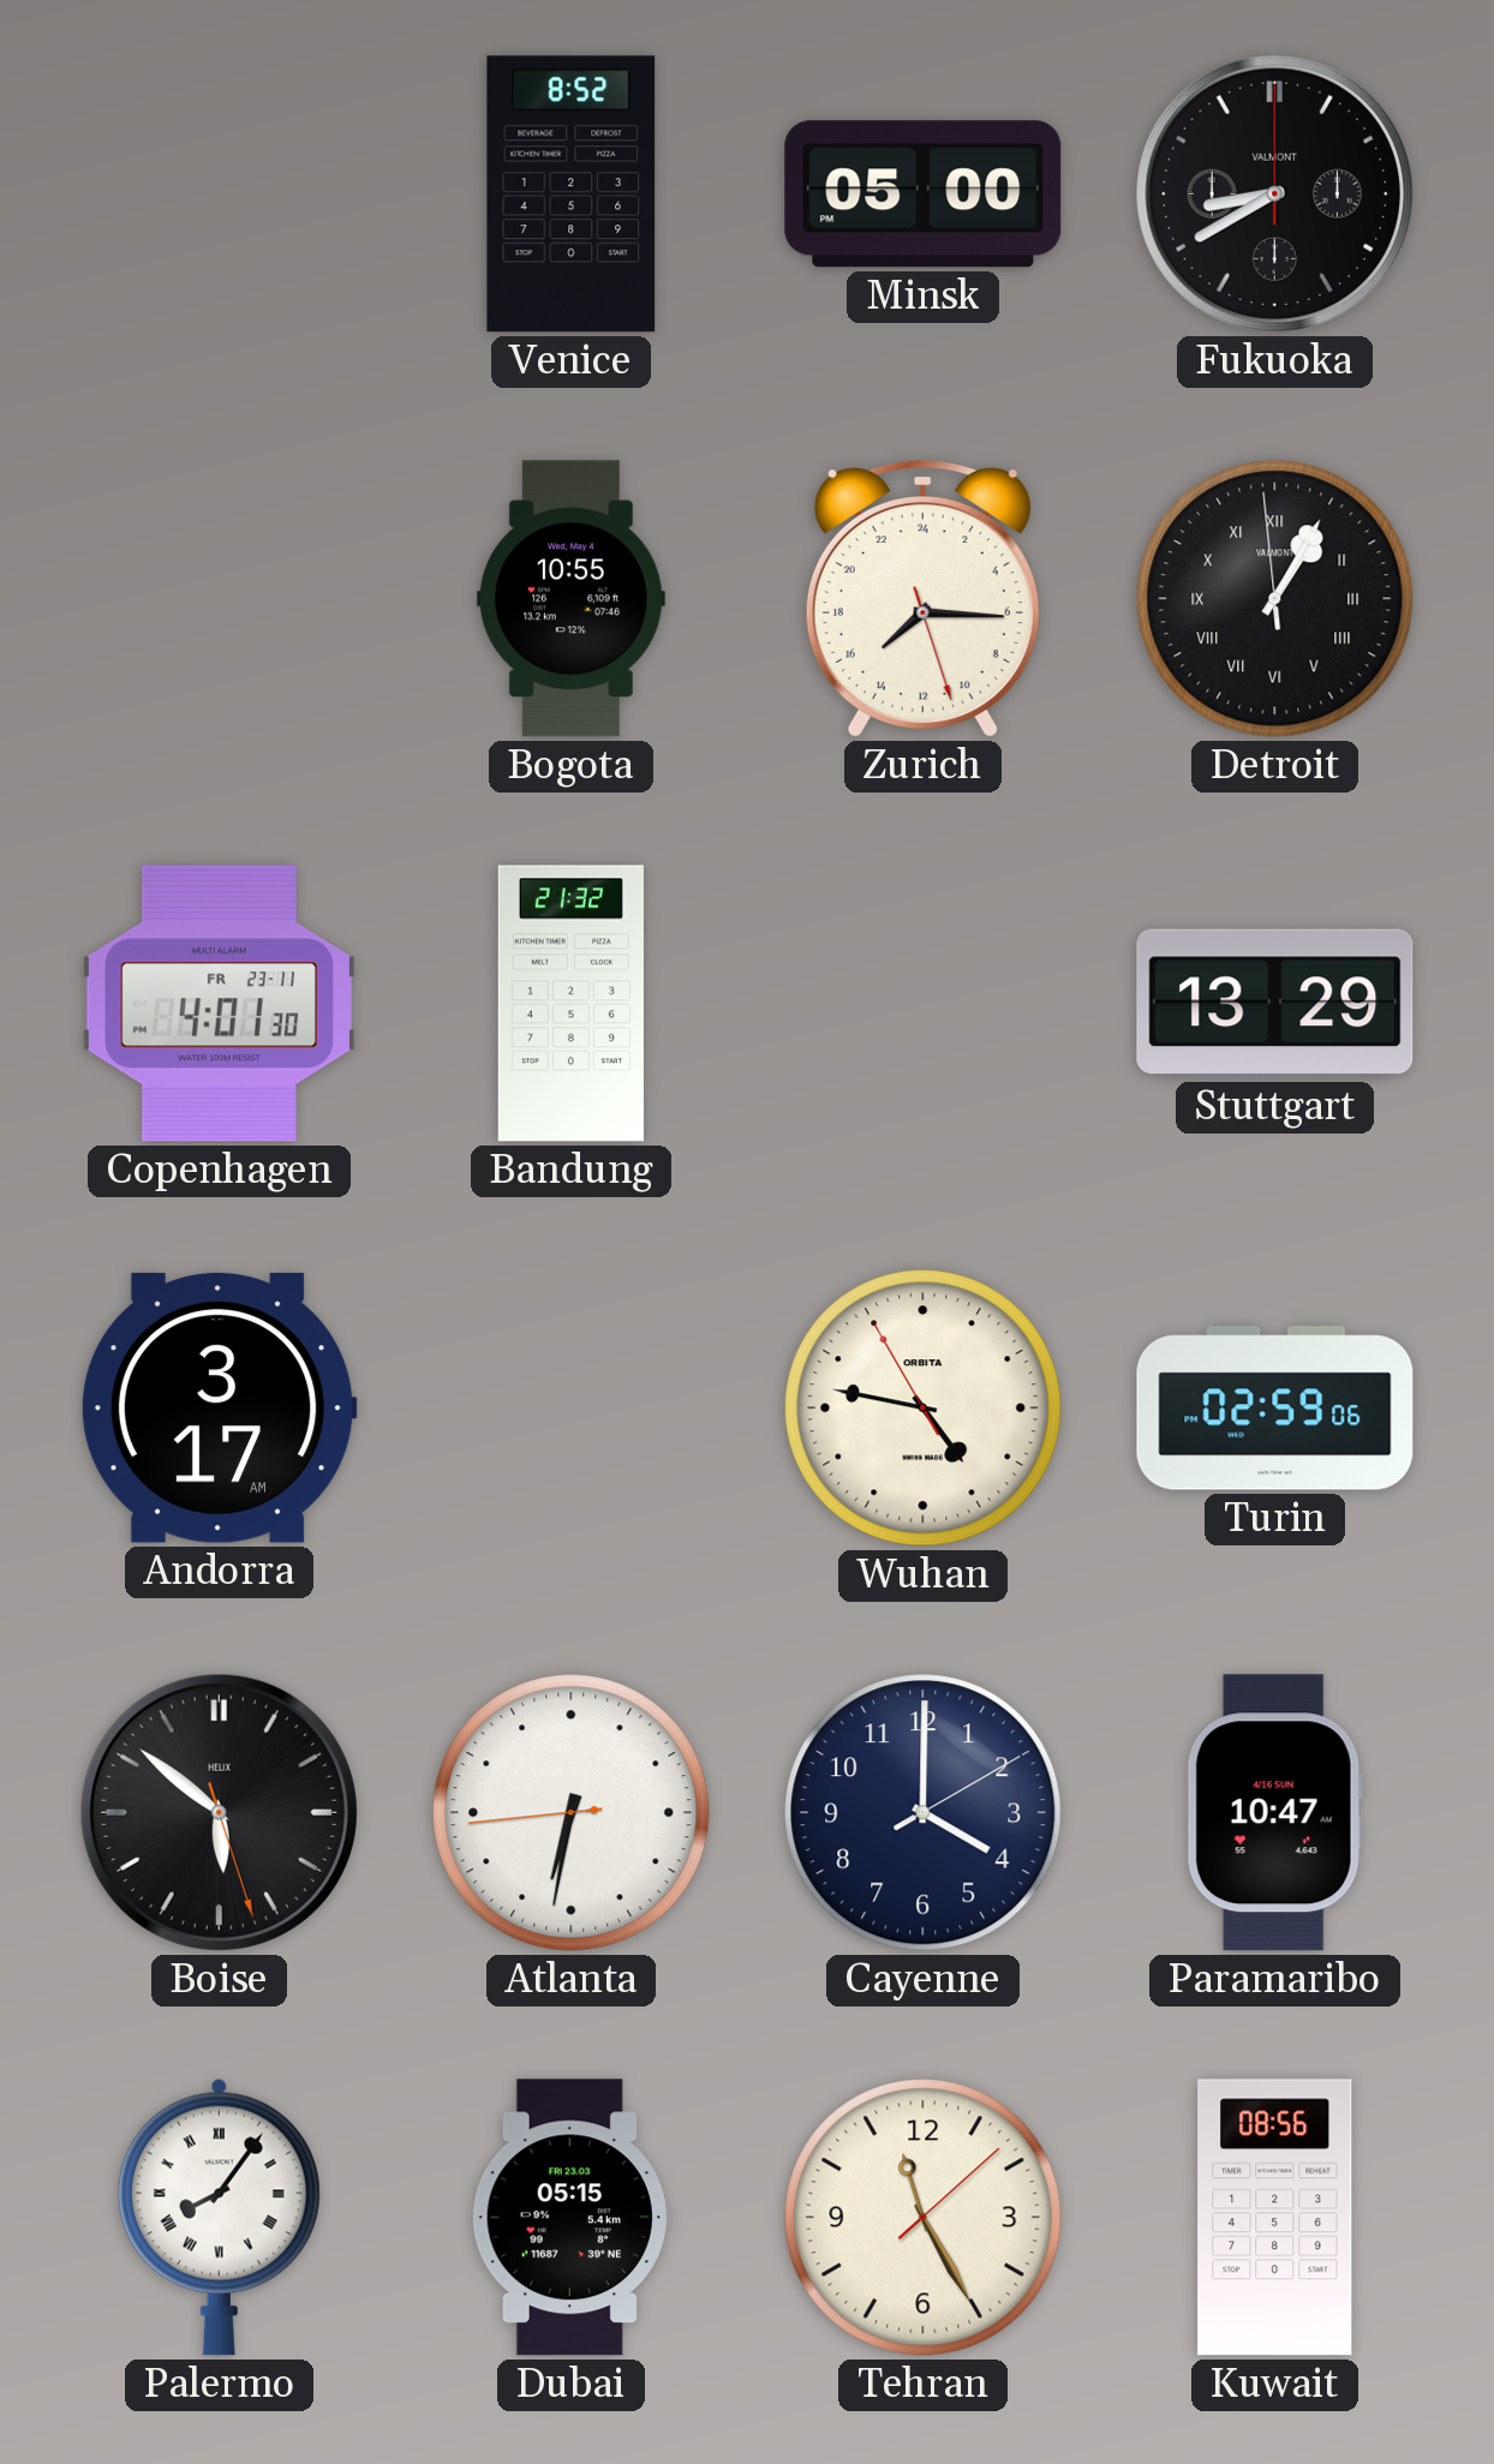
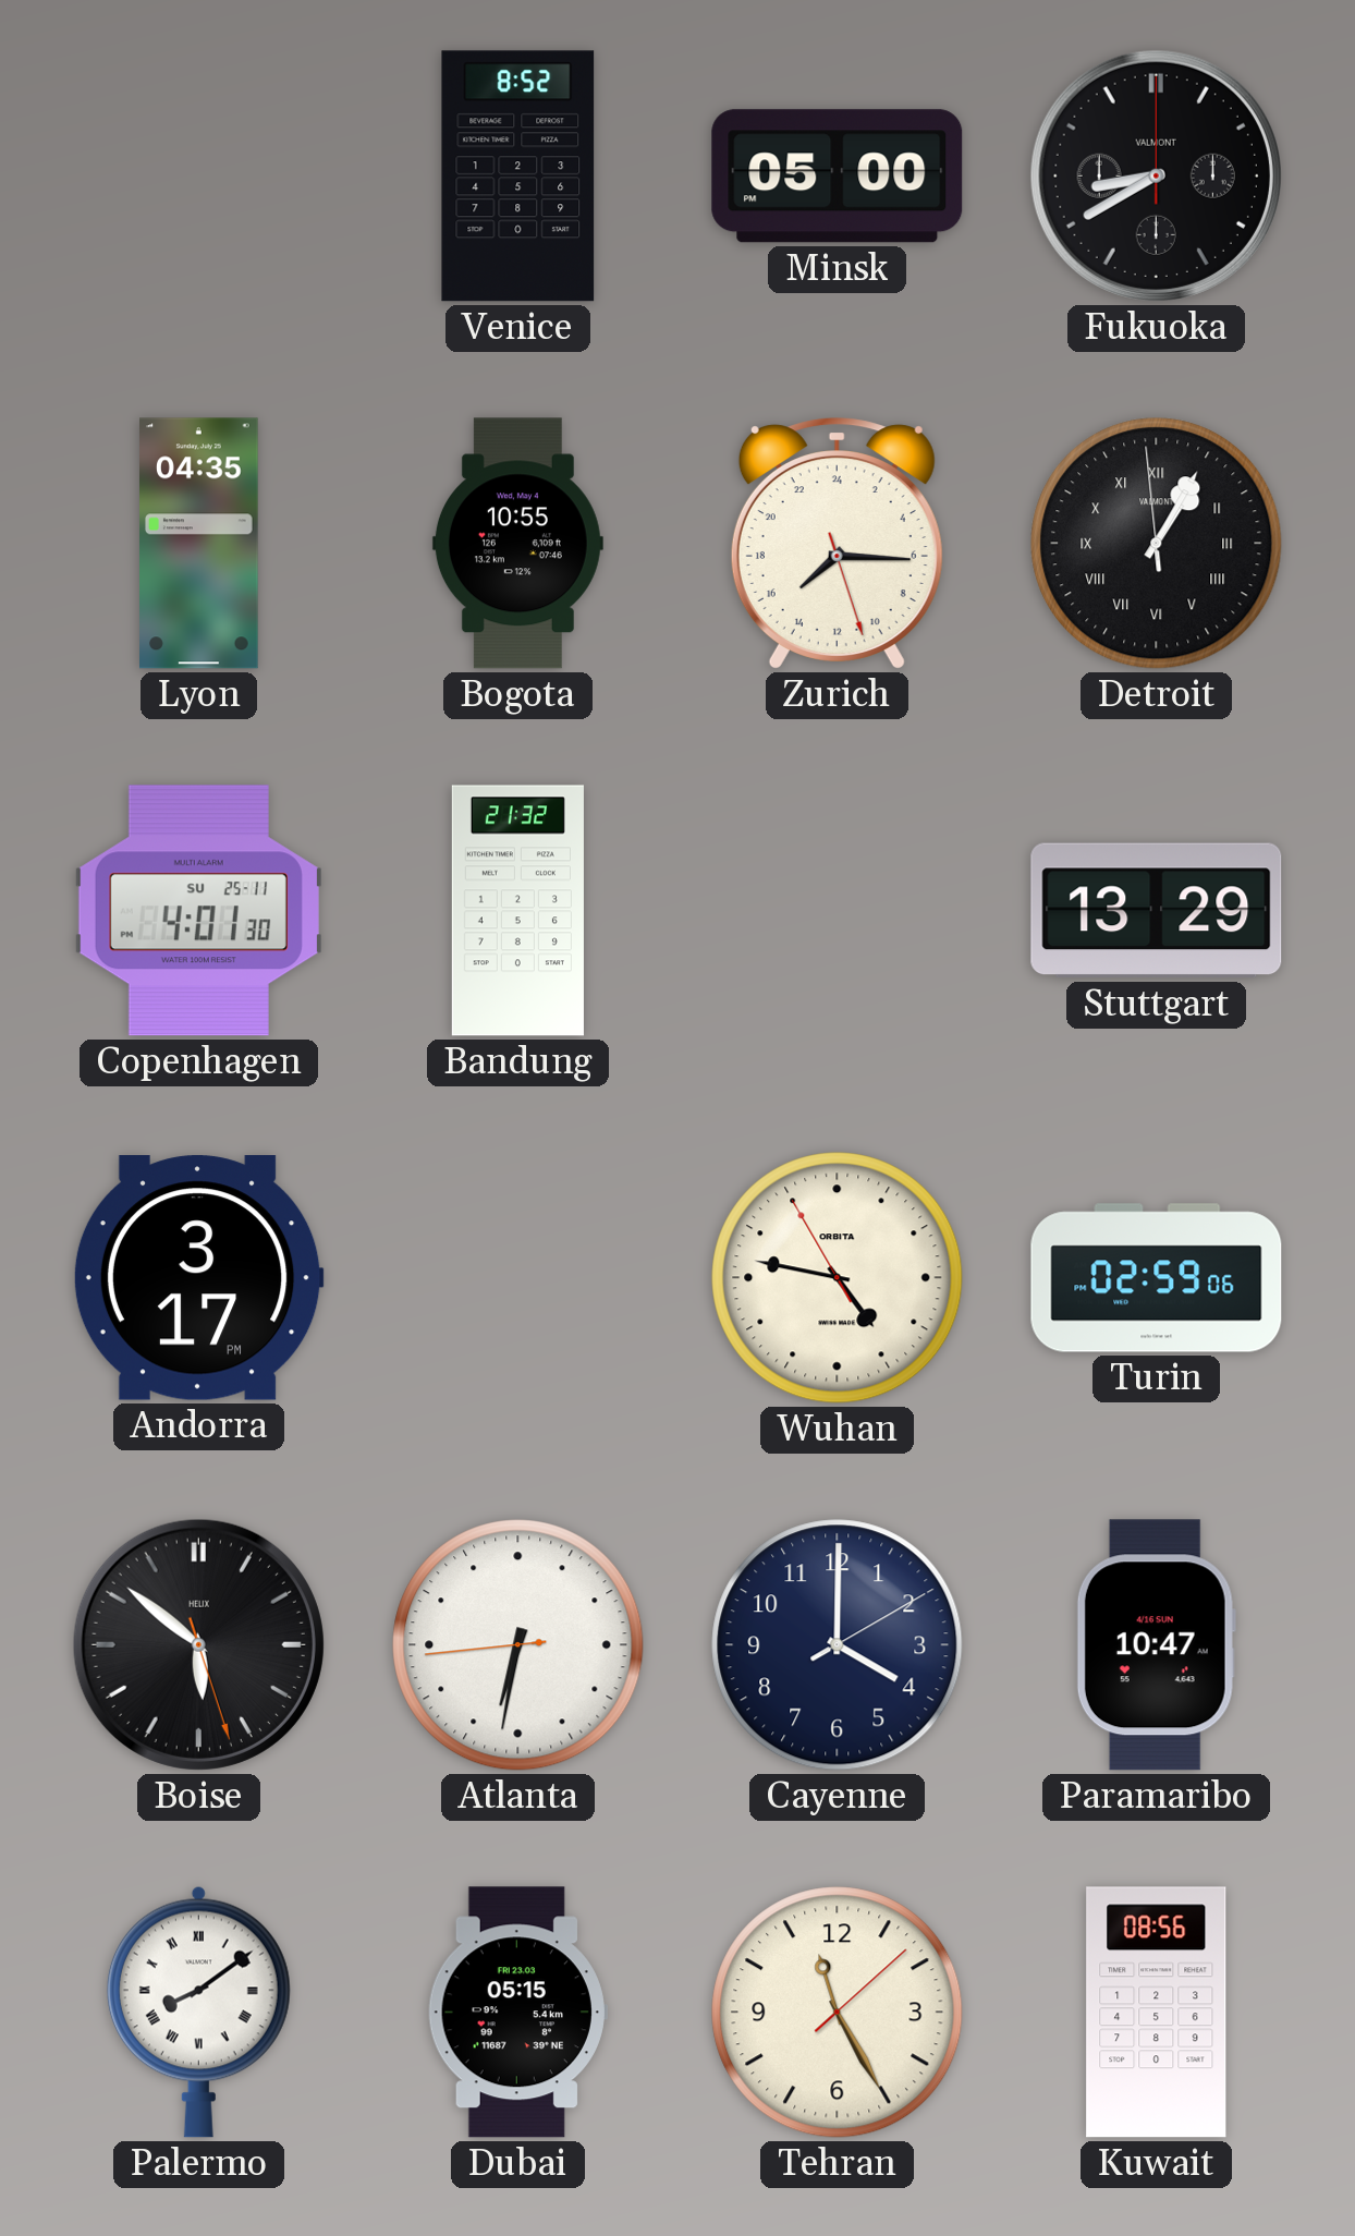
Lyon: none -> 04:35 (199, 544)
Copenhagen date: FR 23-11 -> SU 25-11 (198, 911)
Andorra: 3:17 AM -> 3:17 PM (198, 1278)
Palermo: 8:06 -> 8:09 (198, 2012)
